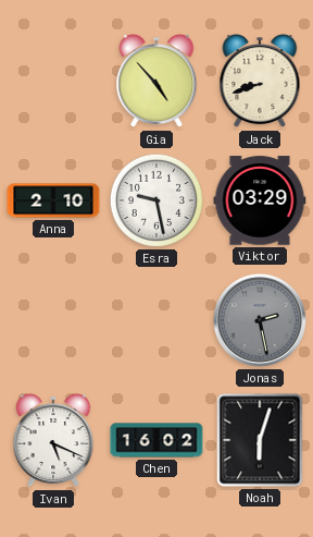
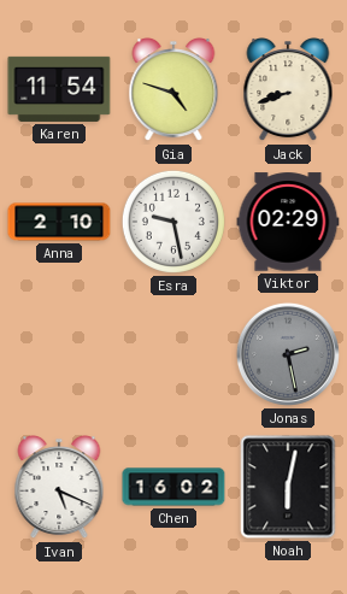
Karen: none -> 11:54 (59, 89)
Gia: 4:53 -> 4:48 (173, 90)
Viktor: 03:29 -> 02:29 (288, 222)
Noah: 6:03 -> 6:02 (288, 487)
